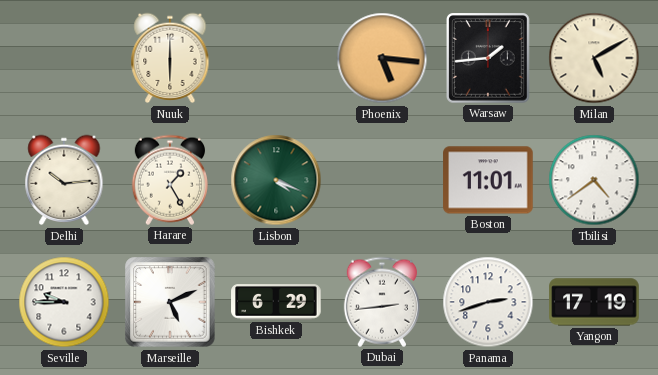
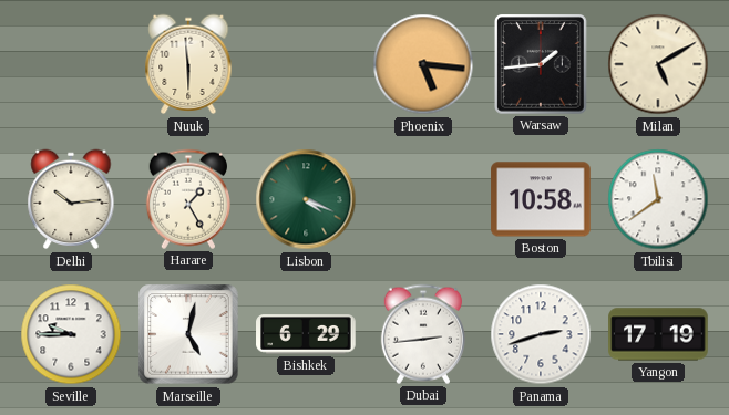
Nuuk: 6:00 -> 5:59 (188, 64)
Boston: 11:01 -> 10:58 (541, 199)
Tbilisi: 4:39 -> 11:39 (658, 199)
Marseille: 5:11 -> 5:02 (188, 334)
